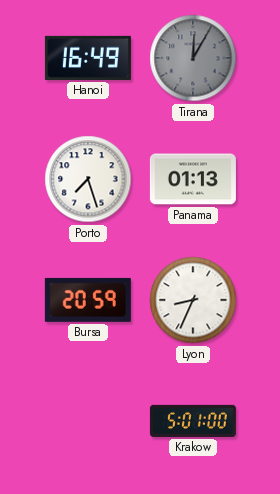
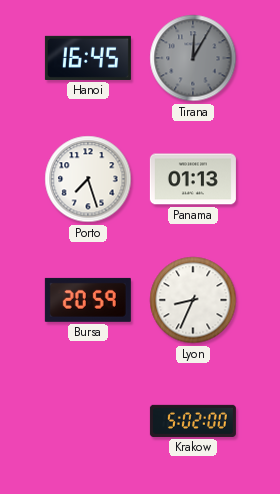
Hanoi: 16:49 -> 16:45 (88, 58)
Krakow: 5:01 -> 5:02 (193, 421)
